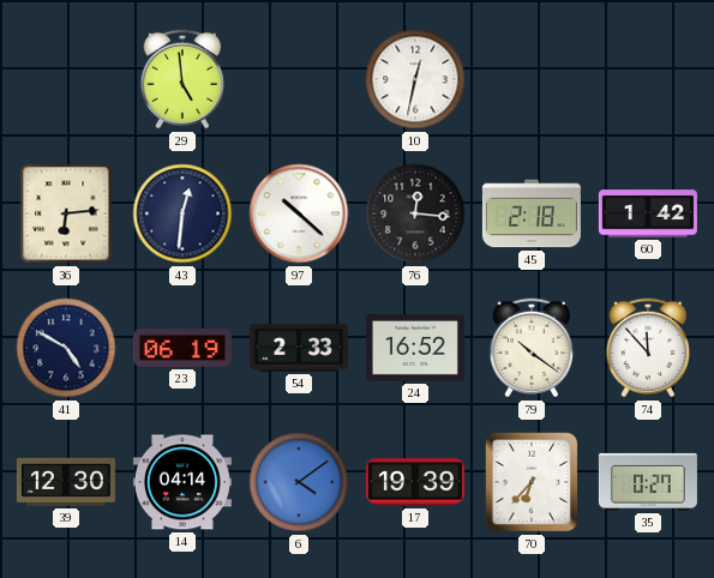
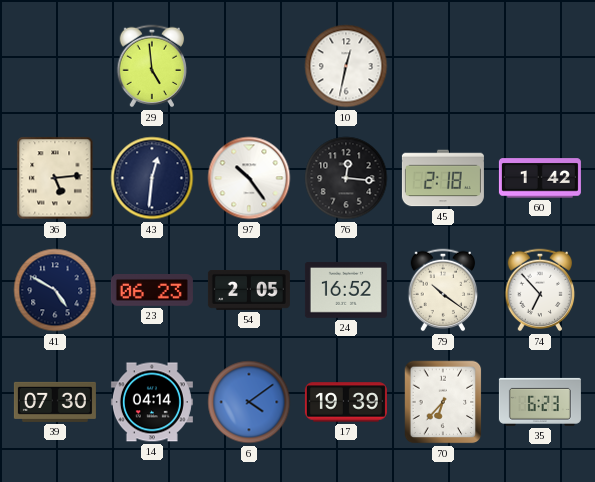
36: 6:14 -> 5:14 (55, 178)
97: 10:22 -> 10:24 (249, 178)
23: 06:19 -> 06:23 (152, 291)
54: 2:33 -> 2:05 (249, 290)
74: 11:53 -> 6:53 (540, 290)
39: 12:30 -> 07:30 (55, 402)
35: 0:27 -> 6:23 (540, 402)
